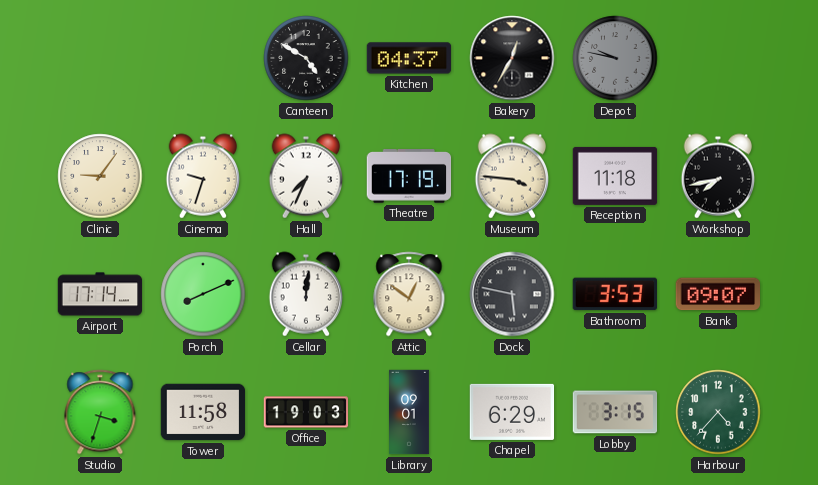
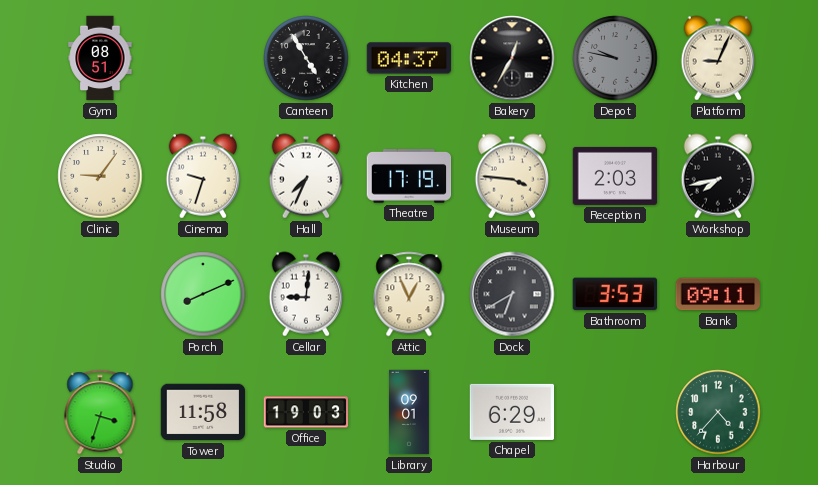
Gym: none -> 08:51 (100, 58)
Canteen: 4:50 -> 4:55 (306, 58)
Platform: none -> 9:04 (717, 58)
Reception: 11:18 -> 2:03 (615, 176)
Airport: 17:14 -> none (100, 294)
Cellar: 12:01 -> 9:01 (305, 294)
Attic: 12:51 -> 12:56 (409, 294)
Dock: 5:47 -> 6:40 (512, 294)
Bank: 09:07 -> 09:11 (717, 294)
Lobby: 3:15 -> none (615, 412)
